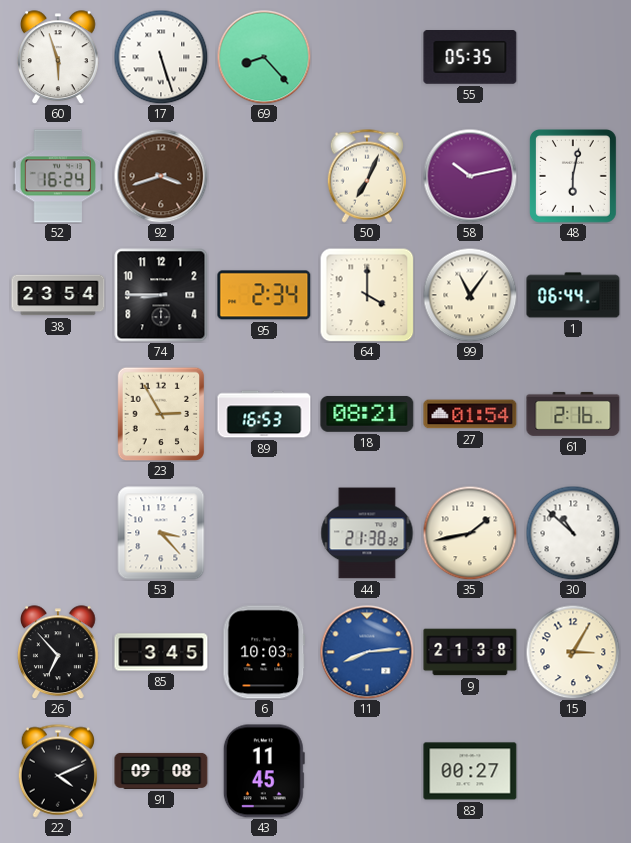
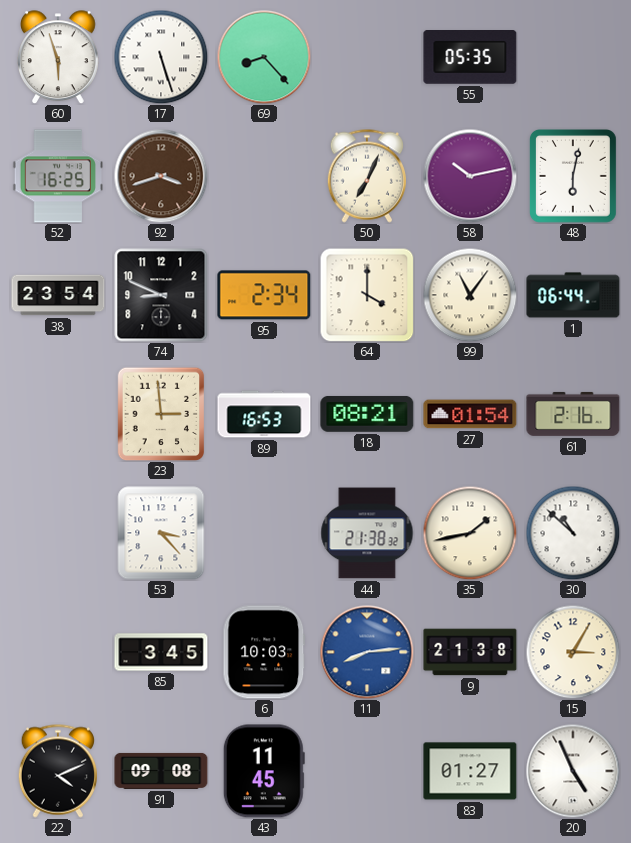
52: 16:24 -> 16:25 (57, 176)
74: 8:45 -> 8:49 (161, 295)
23: 2:55 -> 2:59 (161, 414)
26: 6:53 -> none (59, 652)
83: 00:27 -> 01:27 (470, 771)
20: none -> 4:56 (573, 771)
